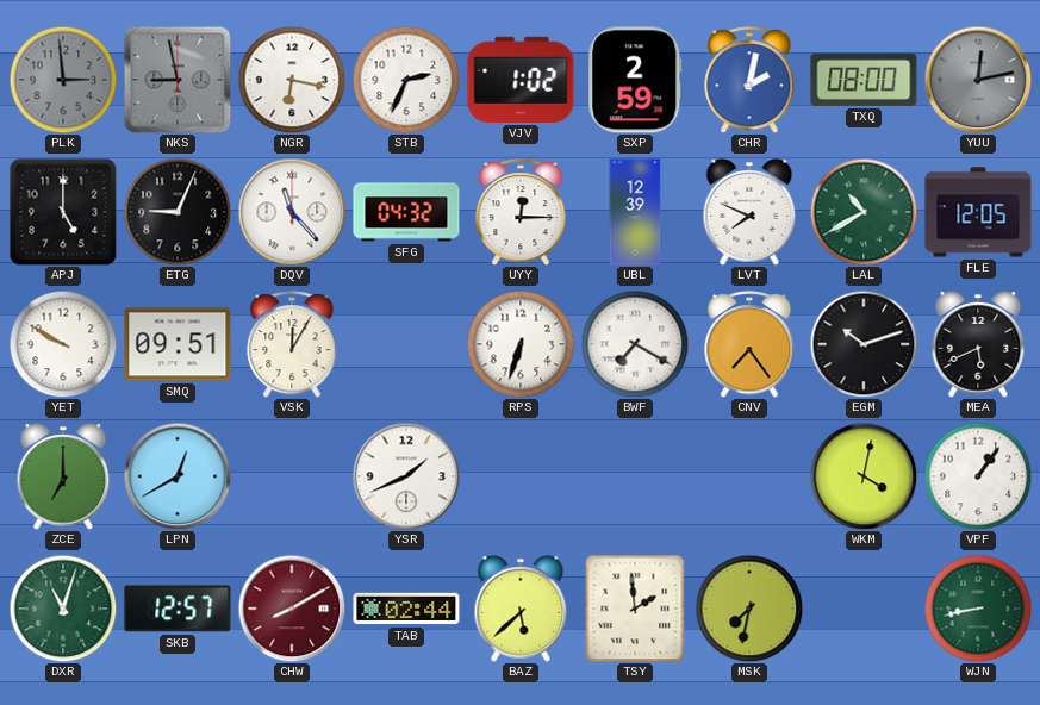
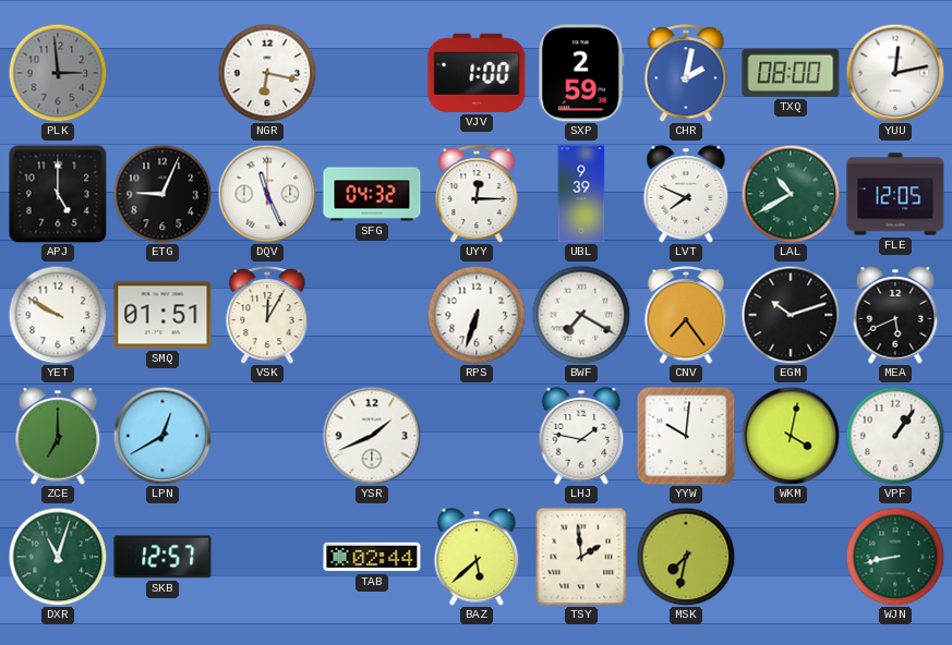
NKS: 8:58 -> none (178, 80)
STB: 2:34 -> none (406, 80)
VJV: 1:02 -> 1:00 (477, 73)
YUU dial: grey -> white (895, 73)
DQV: 11:23 -> 11:26 (267, 194)
UBL: 12:39 -> 9:39 (581, 194)
SMQ: 09:51 -> 01:51 (162, 315)
LHJ: none -> 1:47 (581, 436)
YYW: none -> 10:01 (686, 436)
CHW: 8:10 -> none (292, 609)
